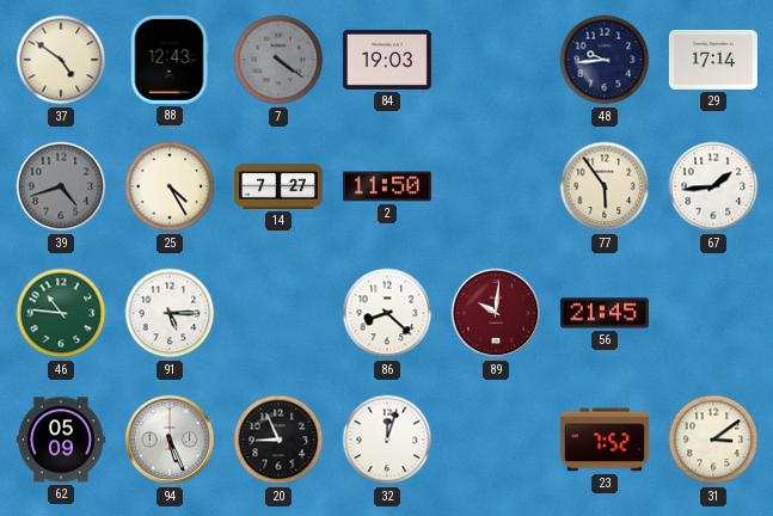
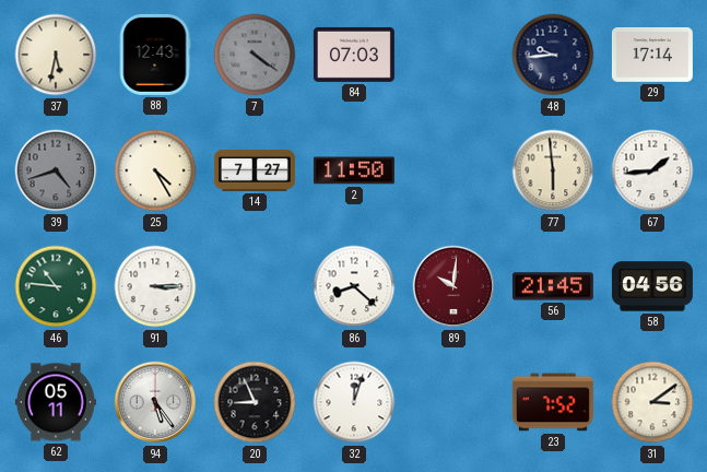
37: 4:51 -> 5:32 (56, 55)
84: 19:03 -> 07:03 (354, 55)
77: 5:54 -> 5:59 (553, 170)
91: 5:15 -> 3:15 (155, 286)
58: none -> 04:56 (652, 286)
62: 05:09 -> 05:11 (56, 402)
94: 5:26 -> 5:24 (155, 402)
